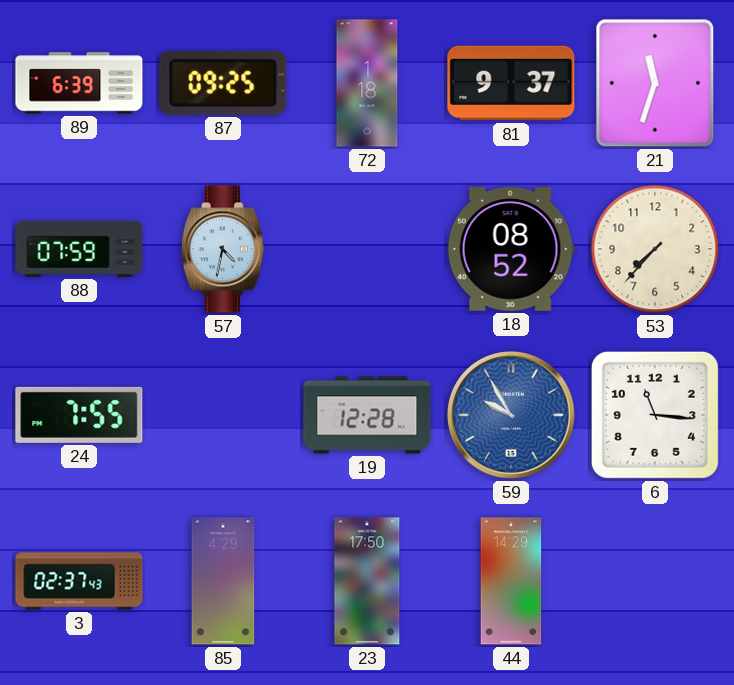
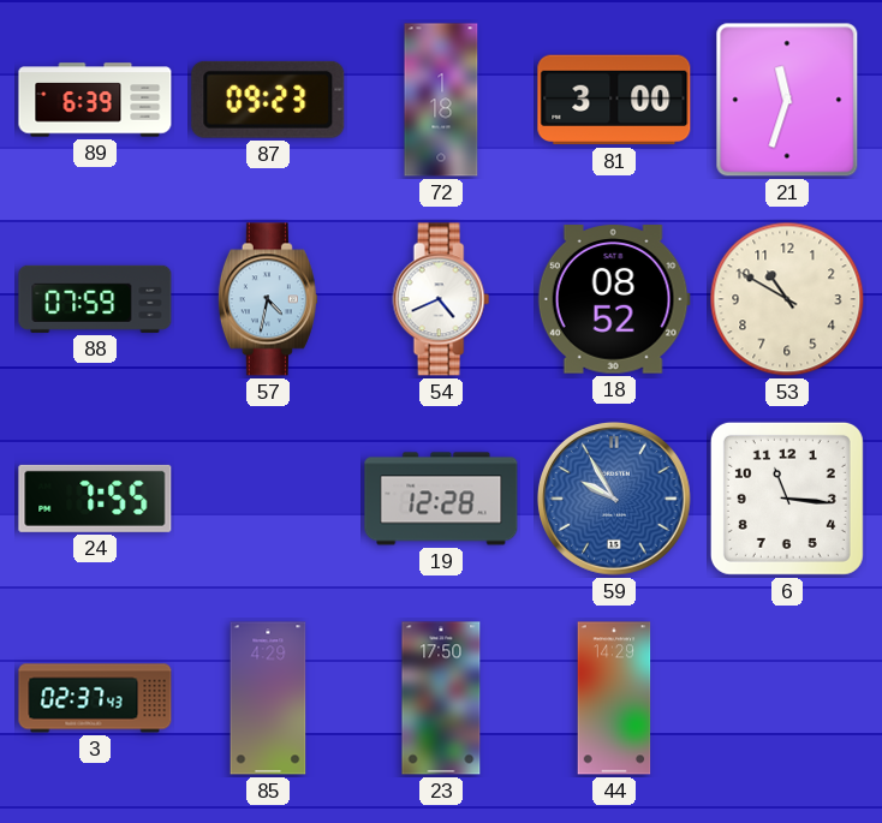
87: 09:25 -> 09:23 (268, 100)
81: 9:37 -> 3:00 (614, 100)
54: none -> 4:41 (441, 299)
53: 7:37 -> 10:50 (787, 299)
